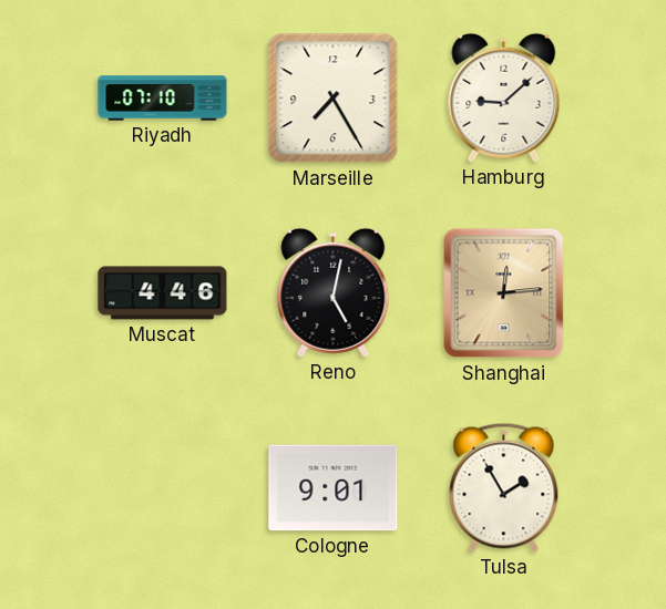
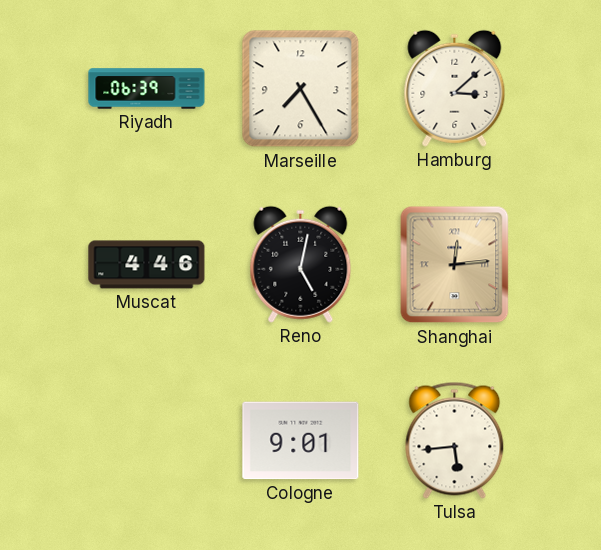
Riyadh: 07:10 -> 06:39 (147, 89)
Hamburg: 9:08 -> 3:08 (455, 88)
Tulsa: 1:55 -> 5:44 (455, 440)
